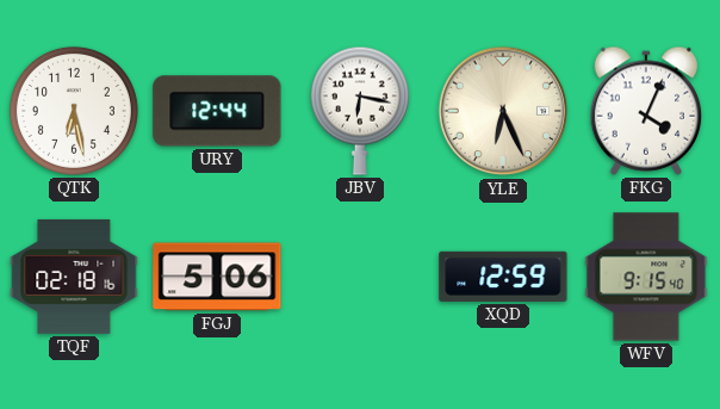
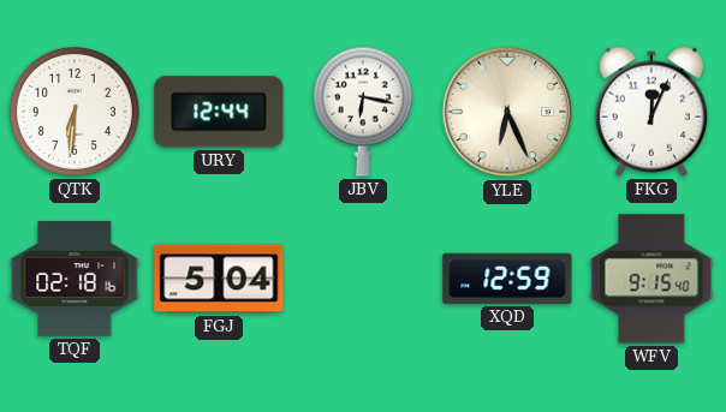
QTK: 6:28 -> 6:31 (75, 112)
FKG: 4:04 -> 12:04 (651, 112)
FGJ: 5:06 -> 5:04 (219, 279)
